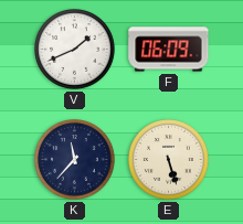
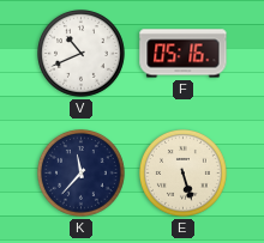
V: 1:41 -> 10:41 (82, 54)
F: 06:09 -> 05:16 (184, 54)
